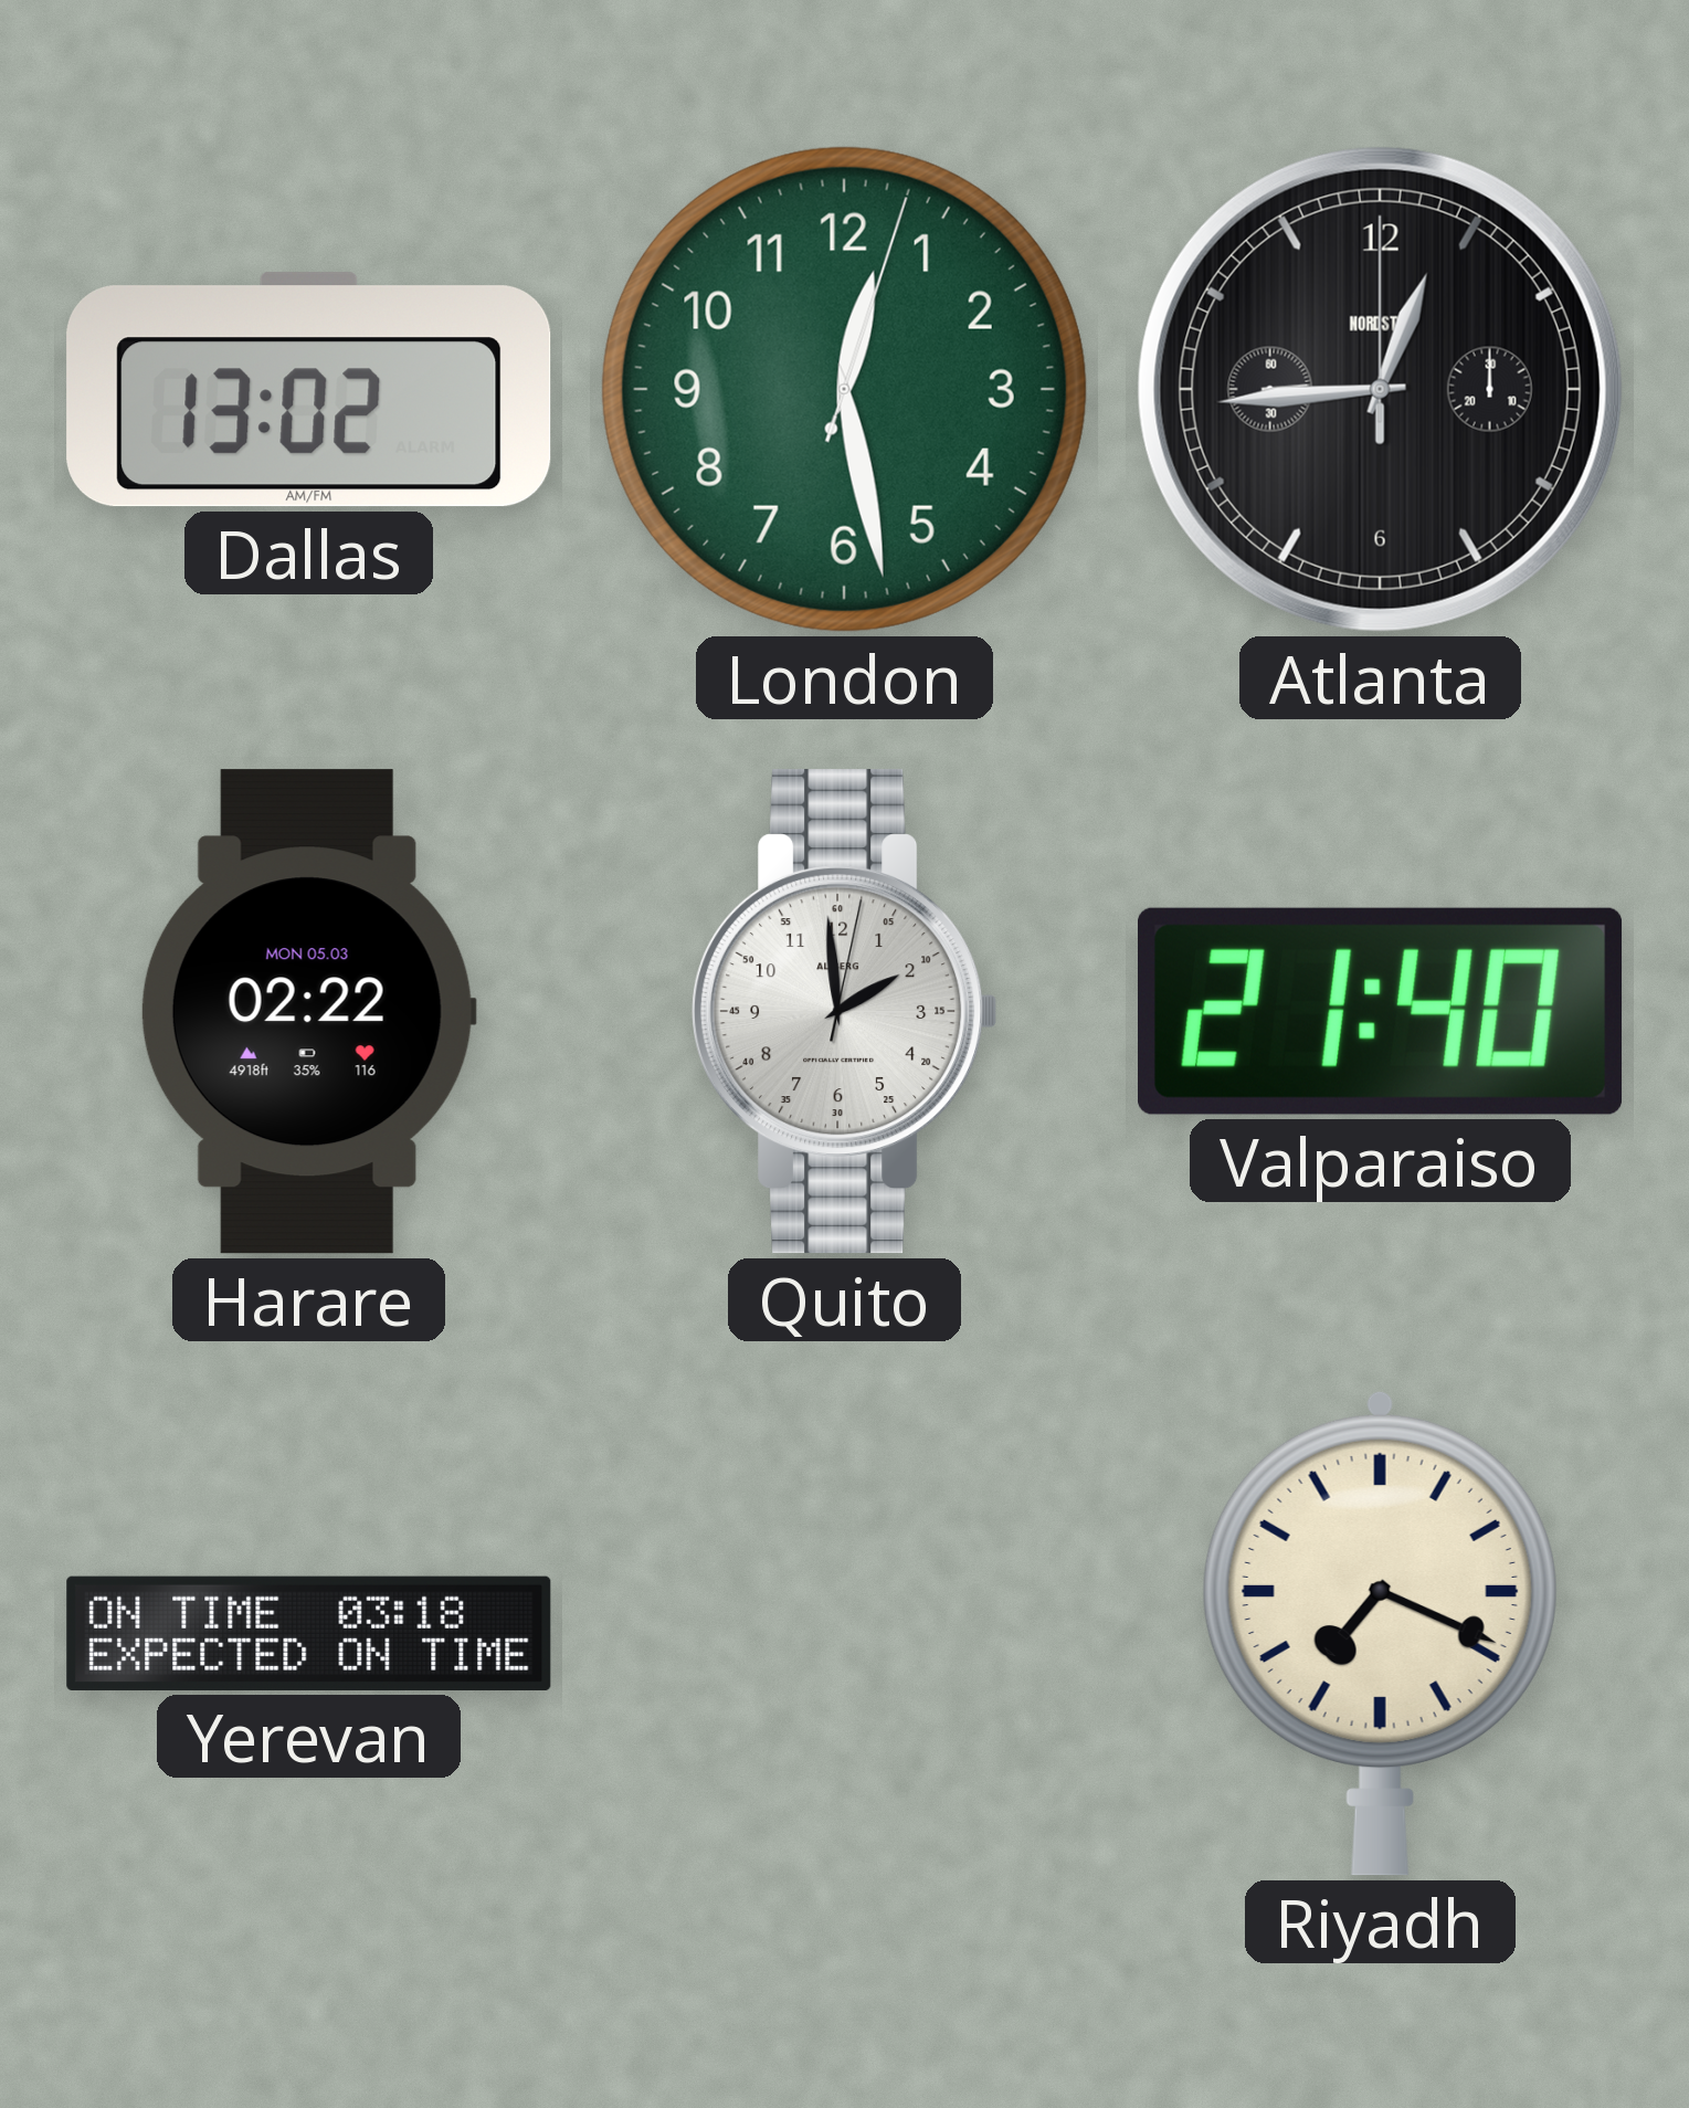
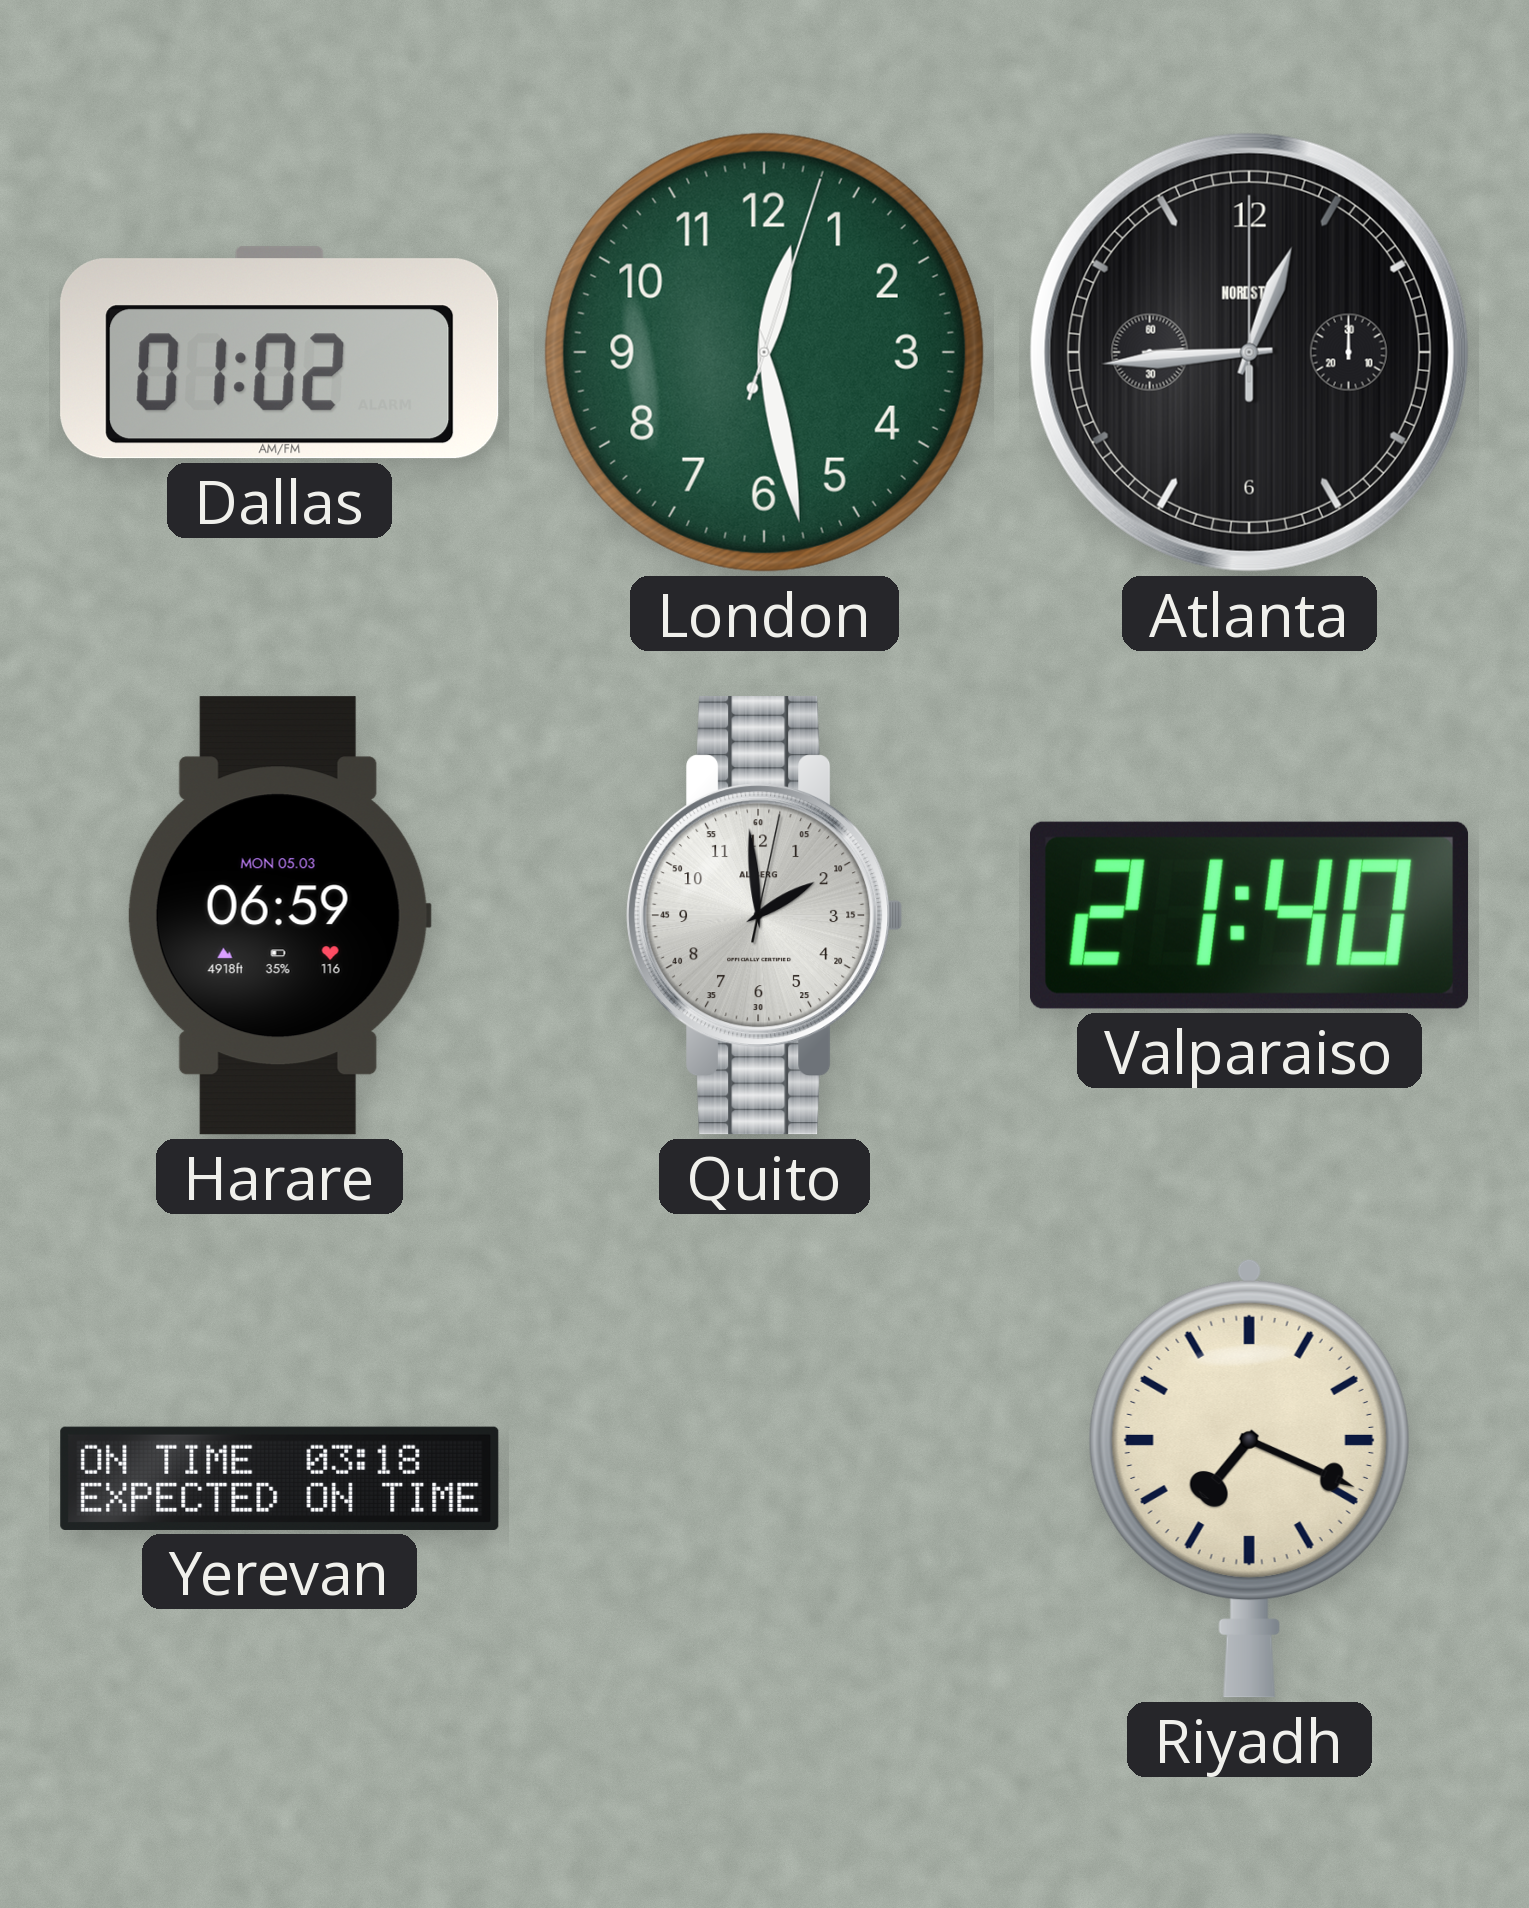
Dallas: 13:02 -> 01:02 (280, 353)
Harare: 02:22 -> 06:59 (279, 916)
